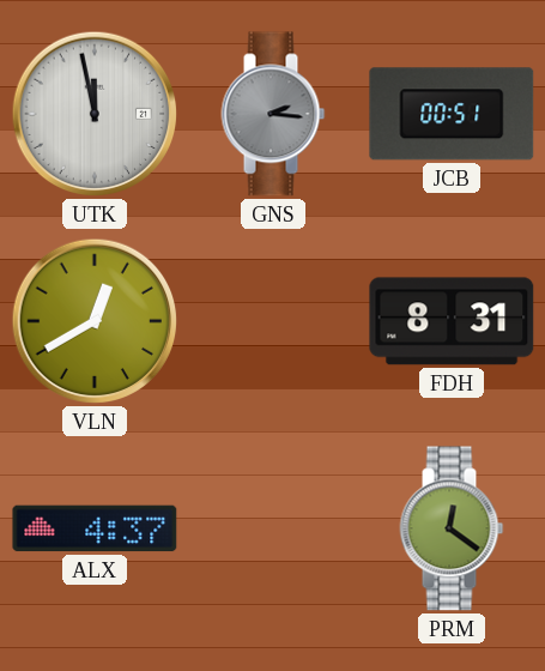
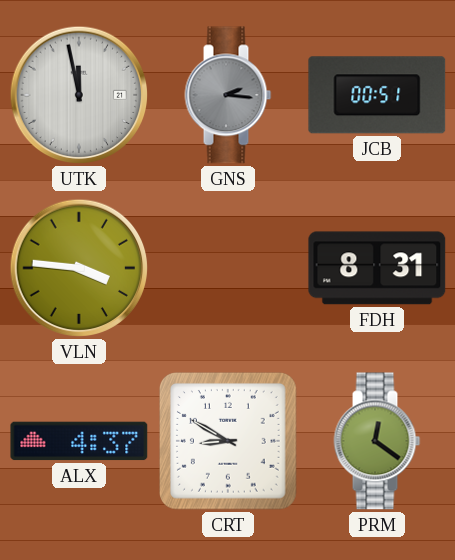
VLN: 12:40 -> 3:46 (79, 268)
CRT: none -> 8:50 (229, 442)
